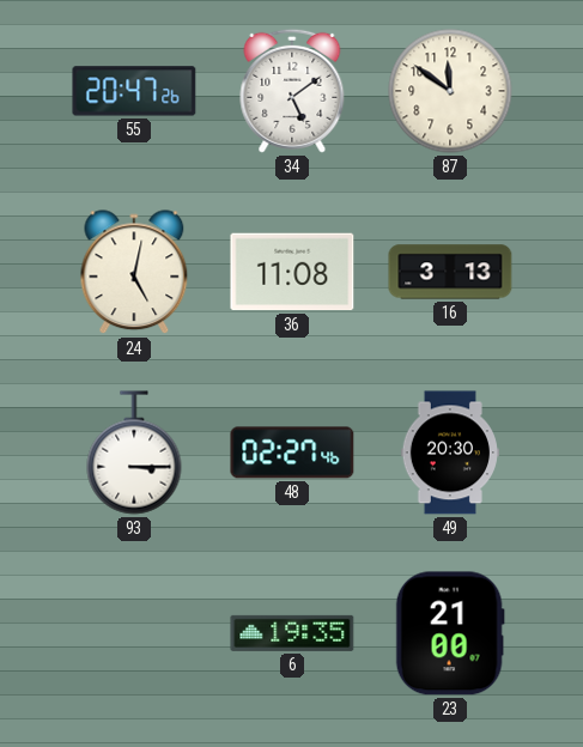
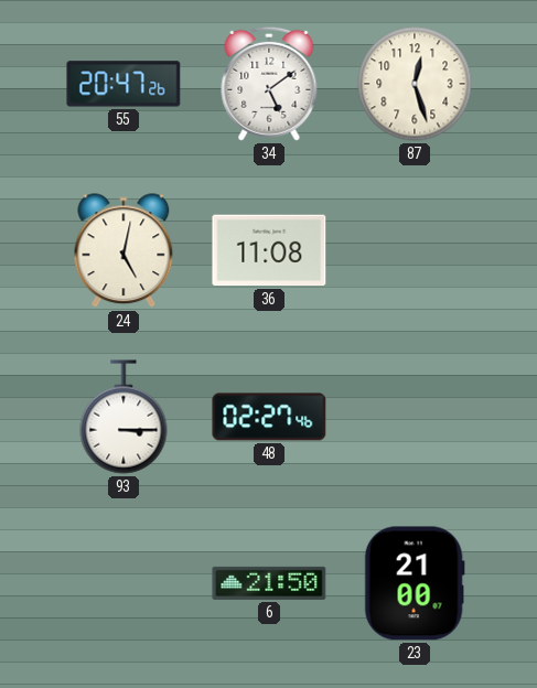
87: 11:51 -> 12:27 (415, 84)
16: 3:13 -> none (450, 272)
49: 20:30 -> none (450, 453)
6: 19:35 -> 21:50 (269, 583)
